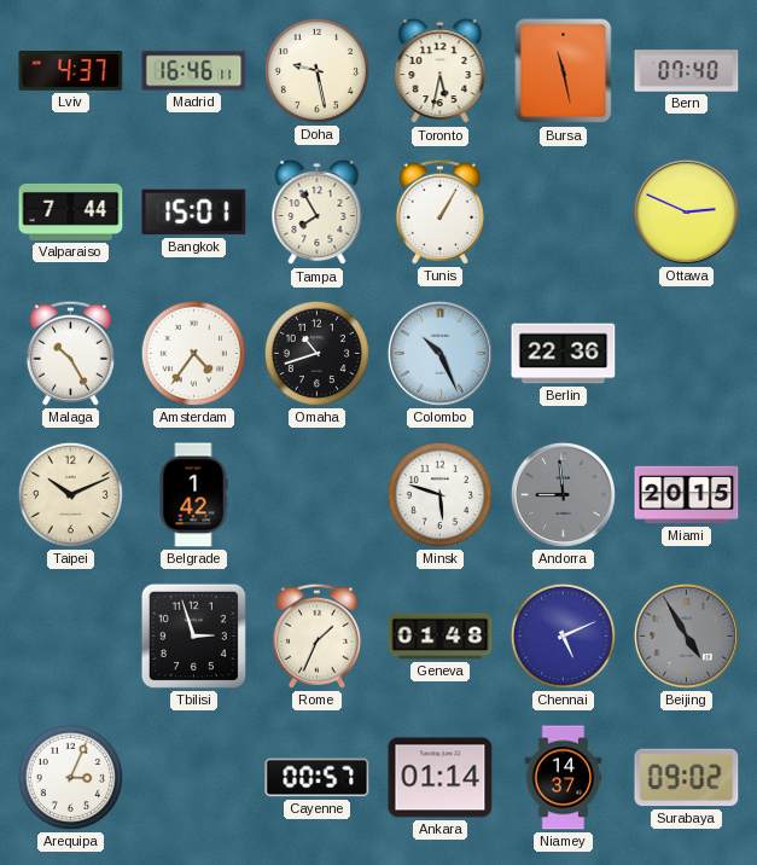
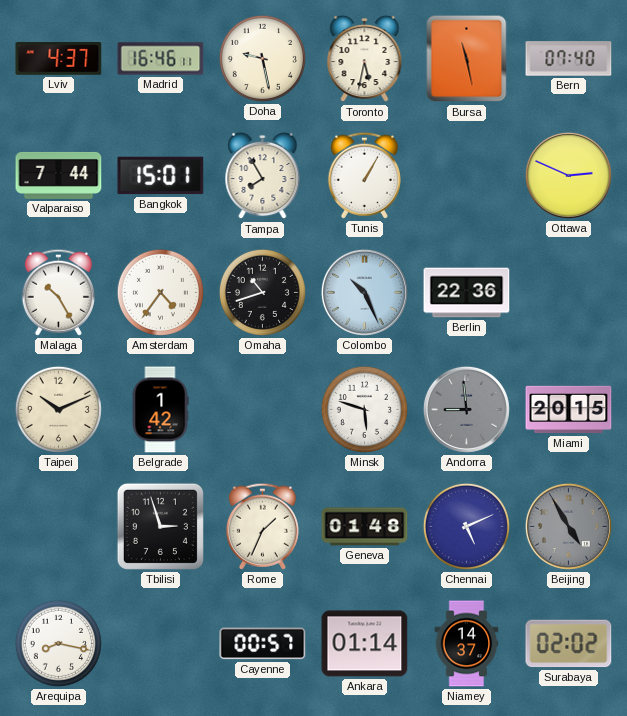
Arequipa: 3:04 -> 8:17 (58, 643)
Surabaya: 09:02 -> 02:02 (569, 644)
